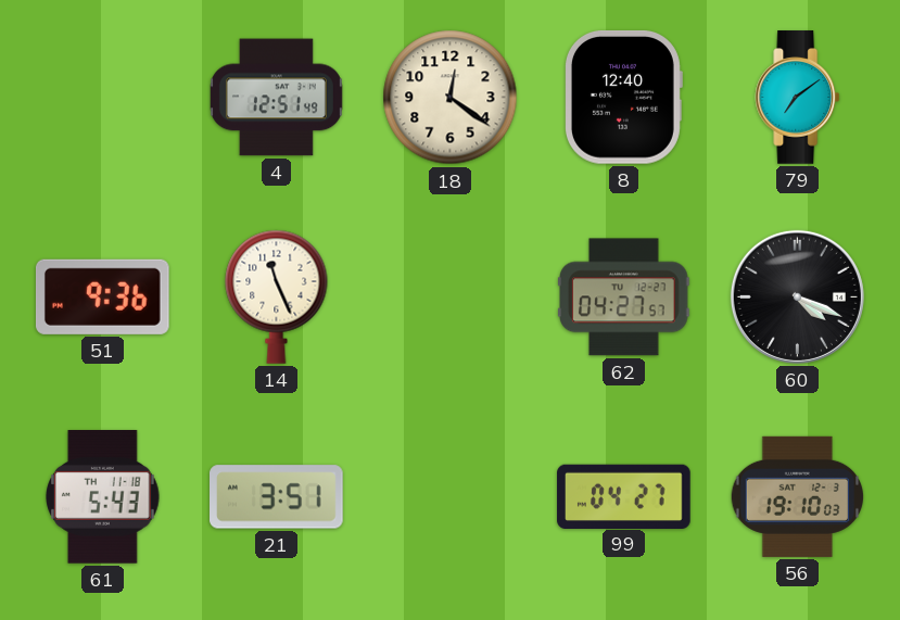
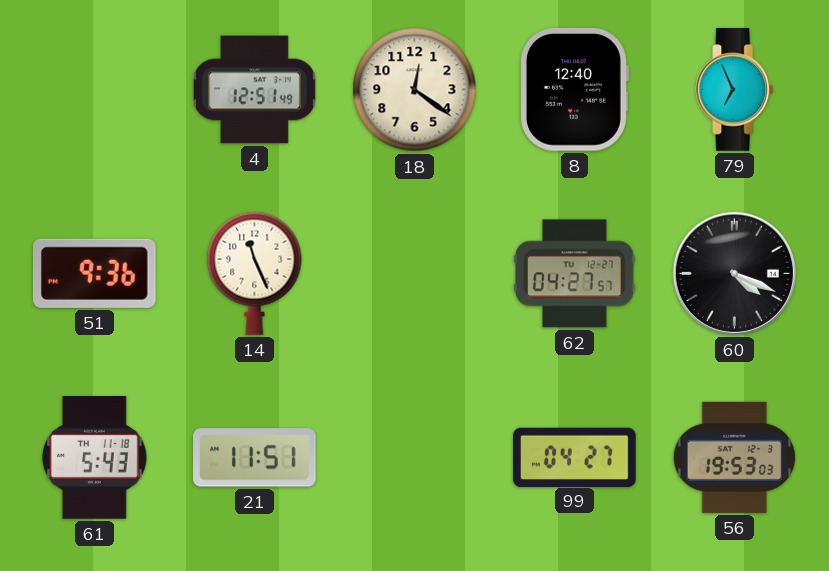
79: 7:09 -> 6:56 (735, 90)
21: 3:51 -> 11:51 (255, 458)
56: 19:10 -> 19:53 (735, 457)
